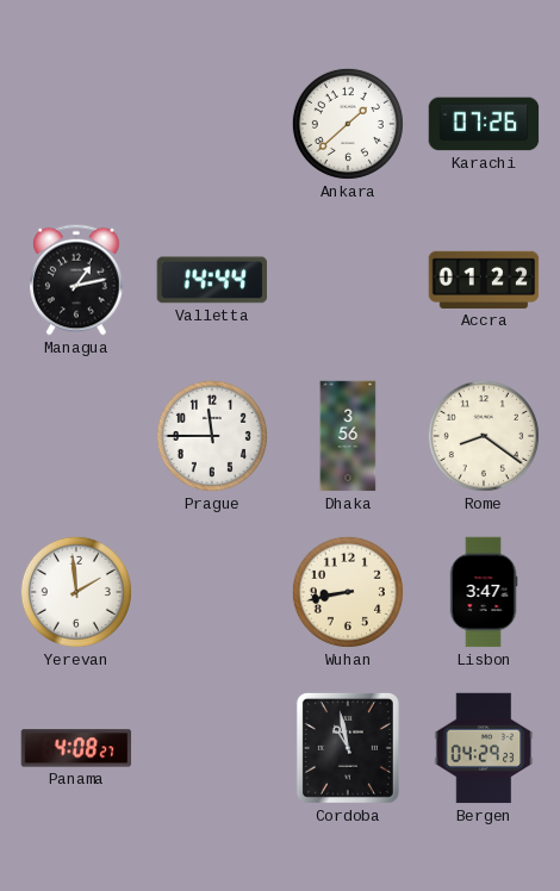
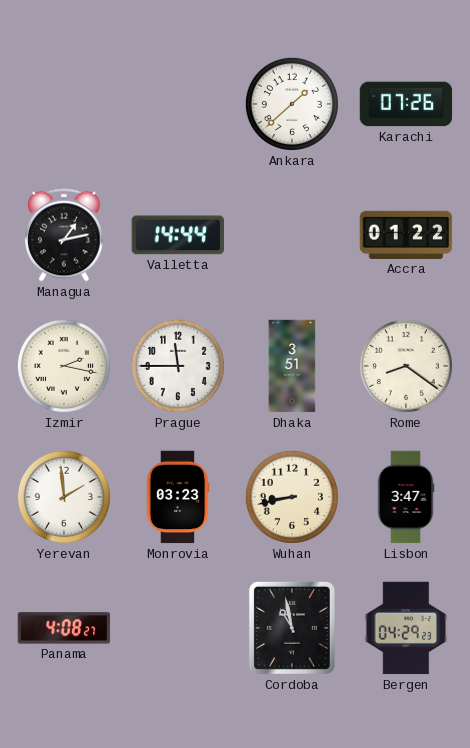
Izmir: none -> 2:17 (64, 366)
Dhaka: 3:56 -> 3:51 (292, 366)
Monrovia: none -> 03:23 (178, 497)
